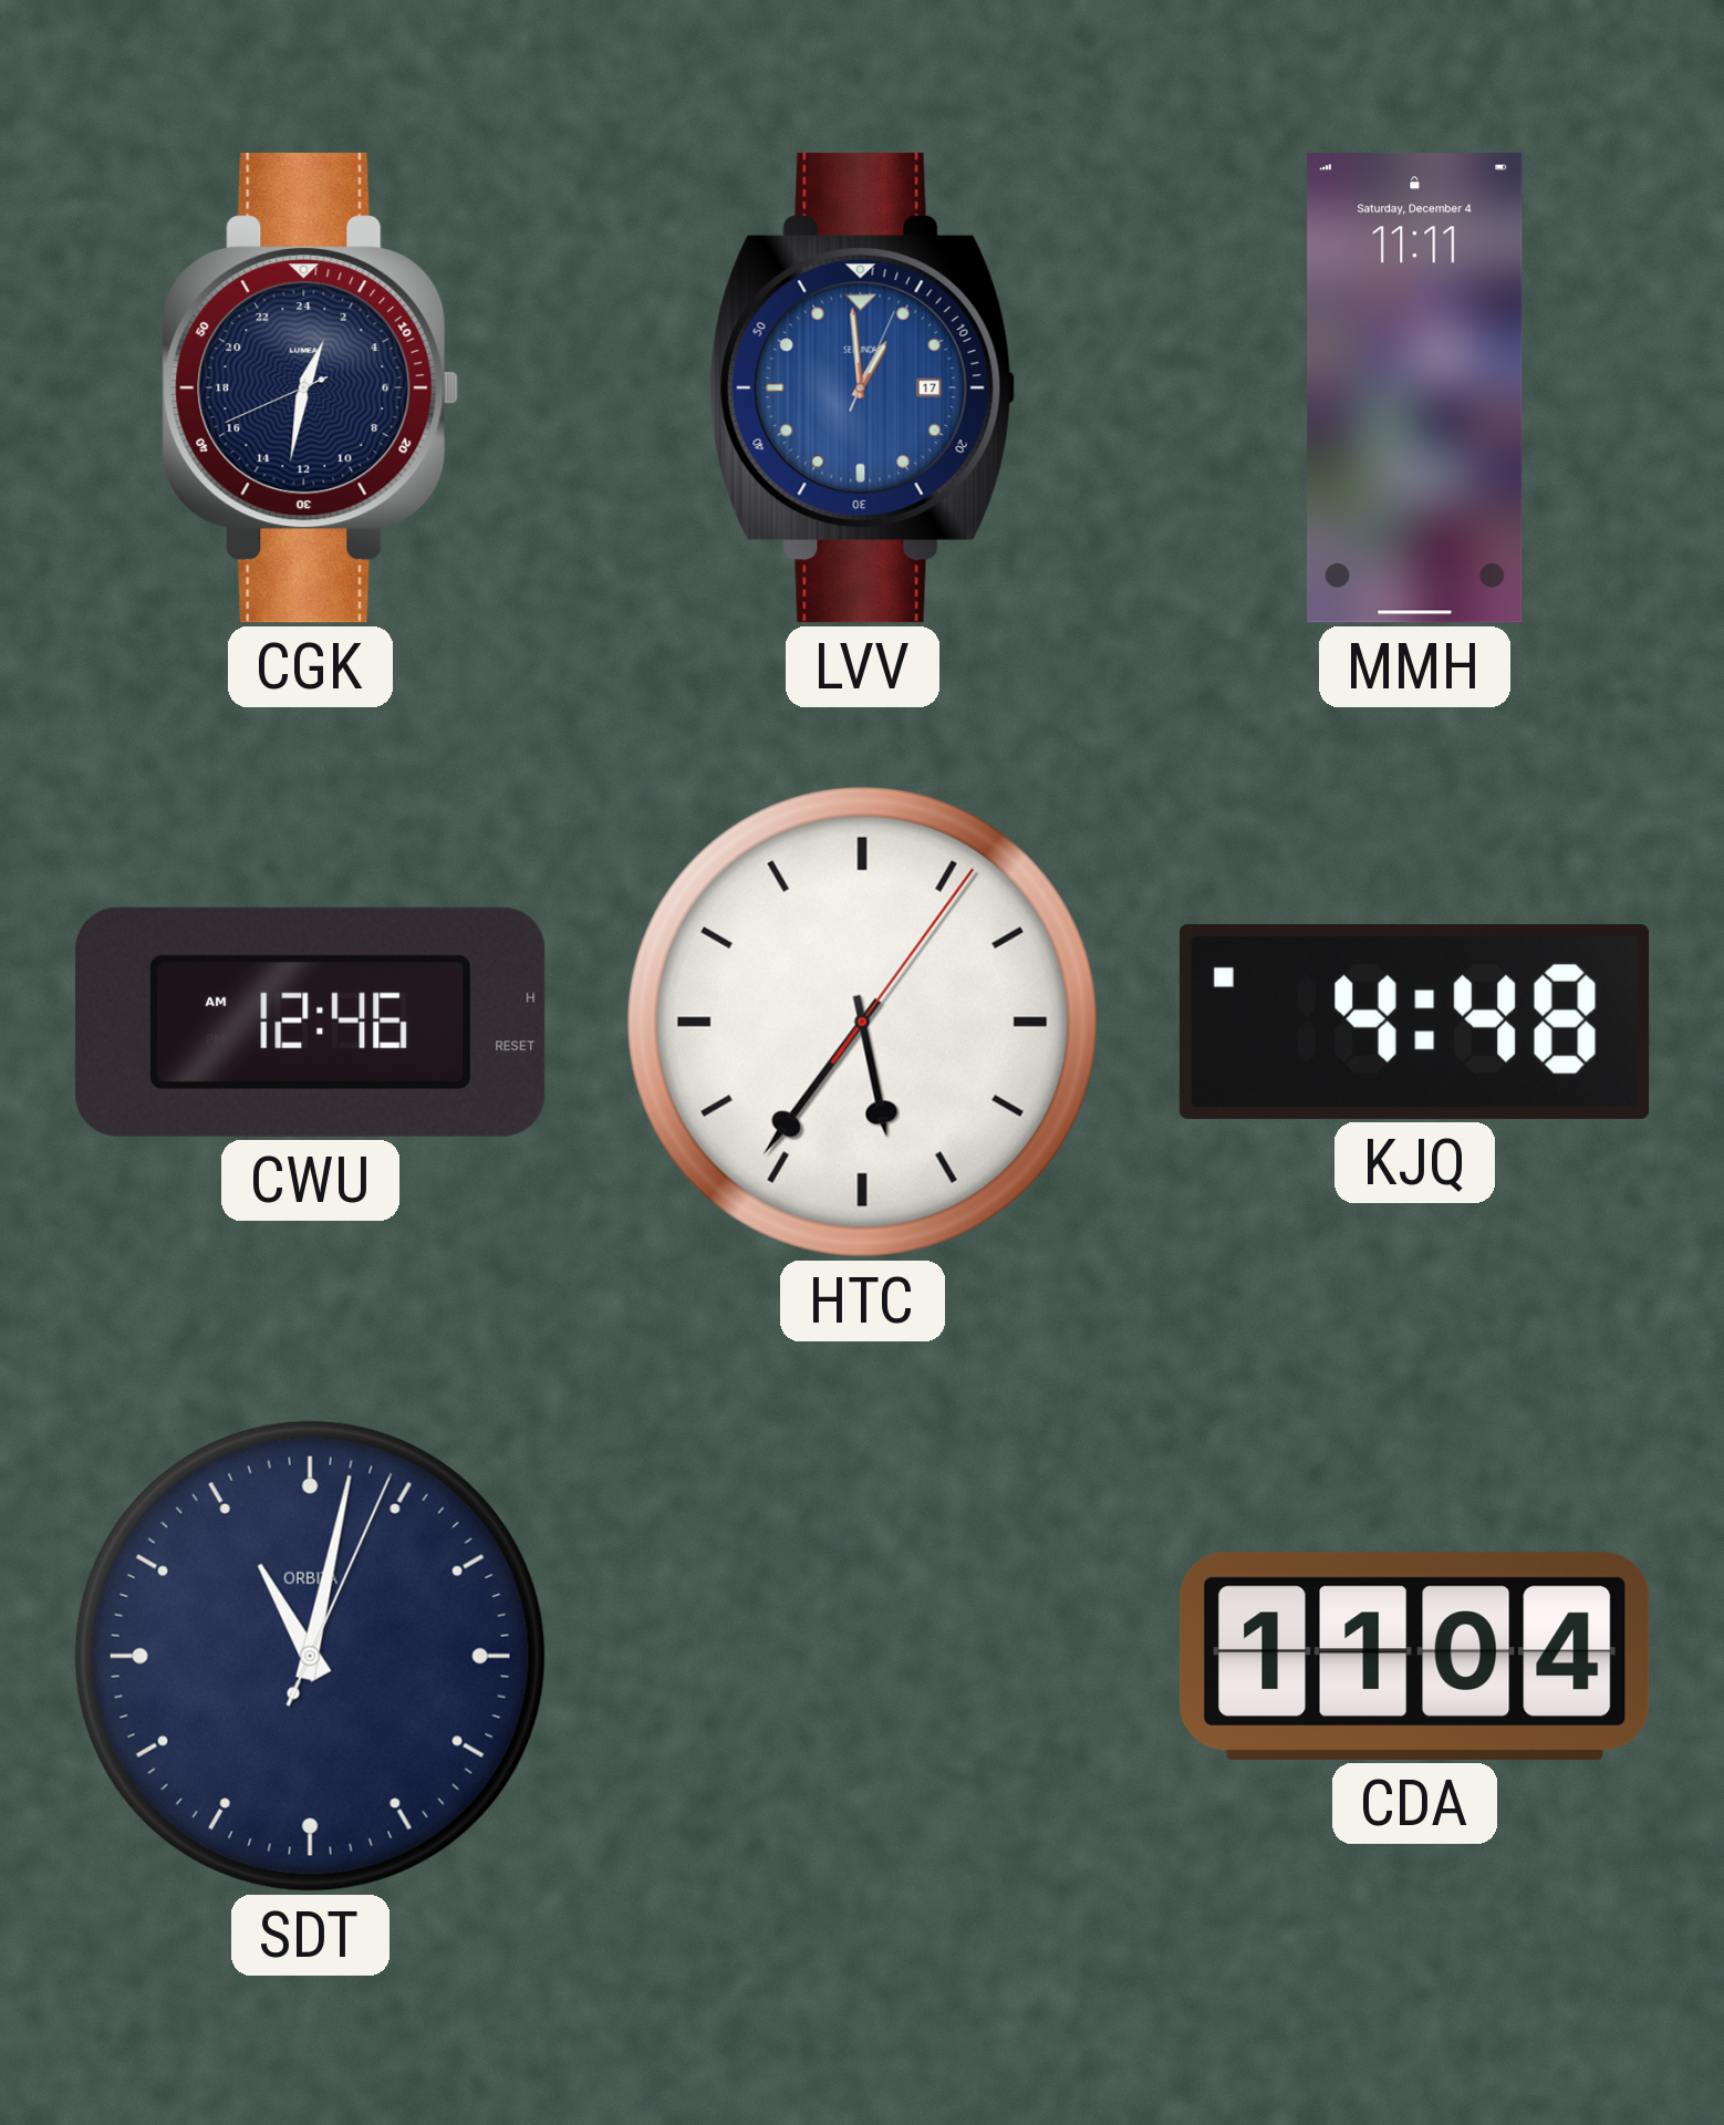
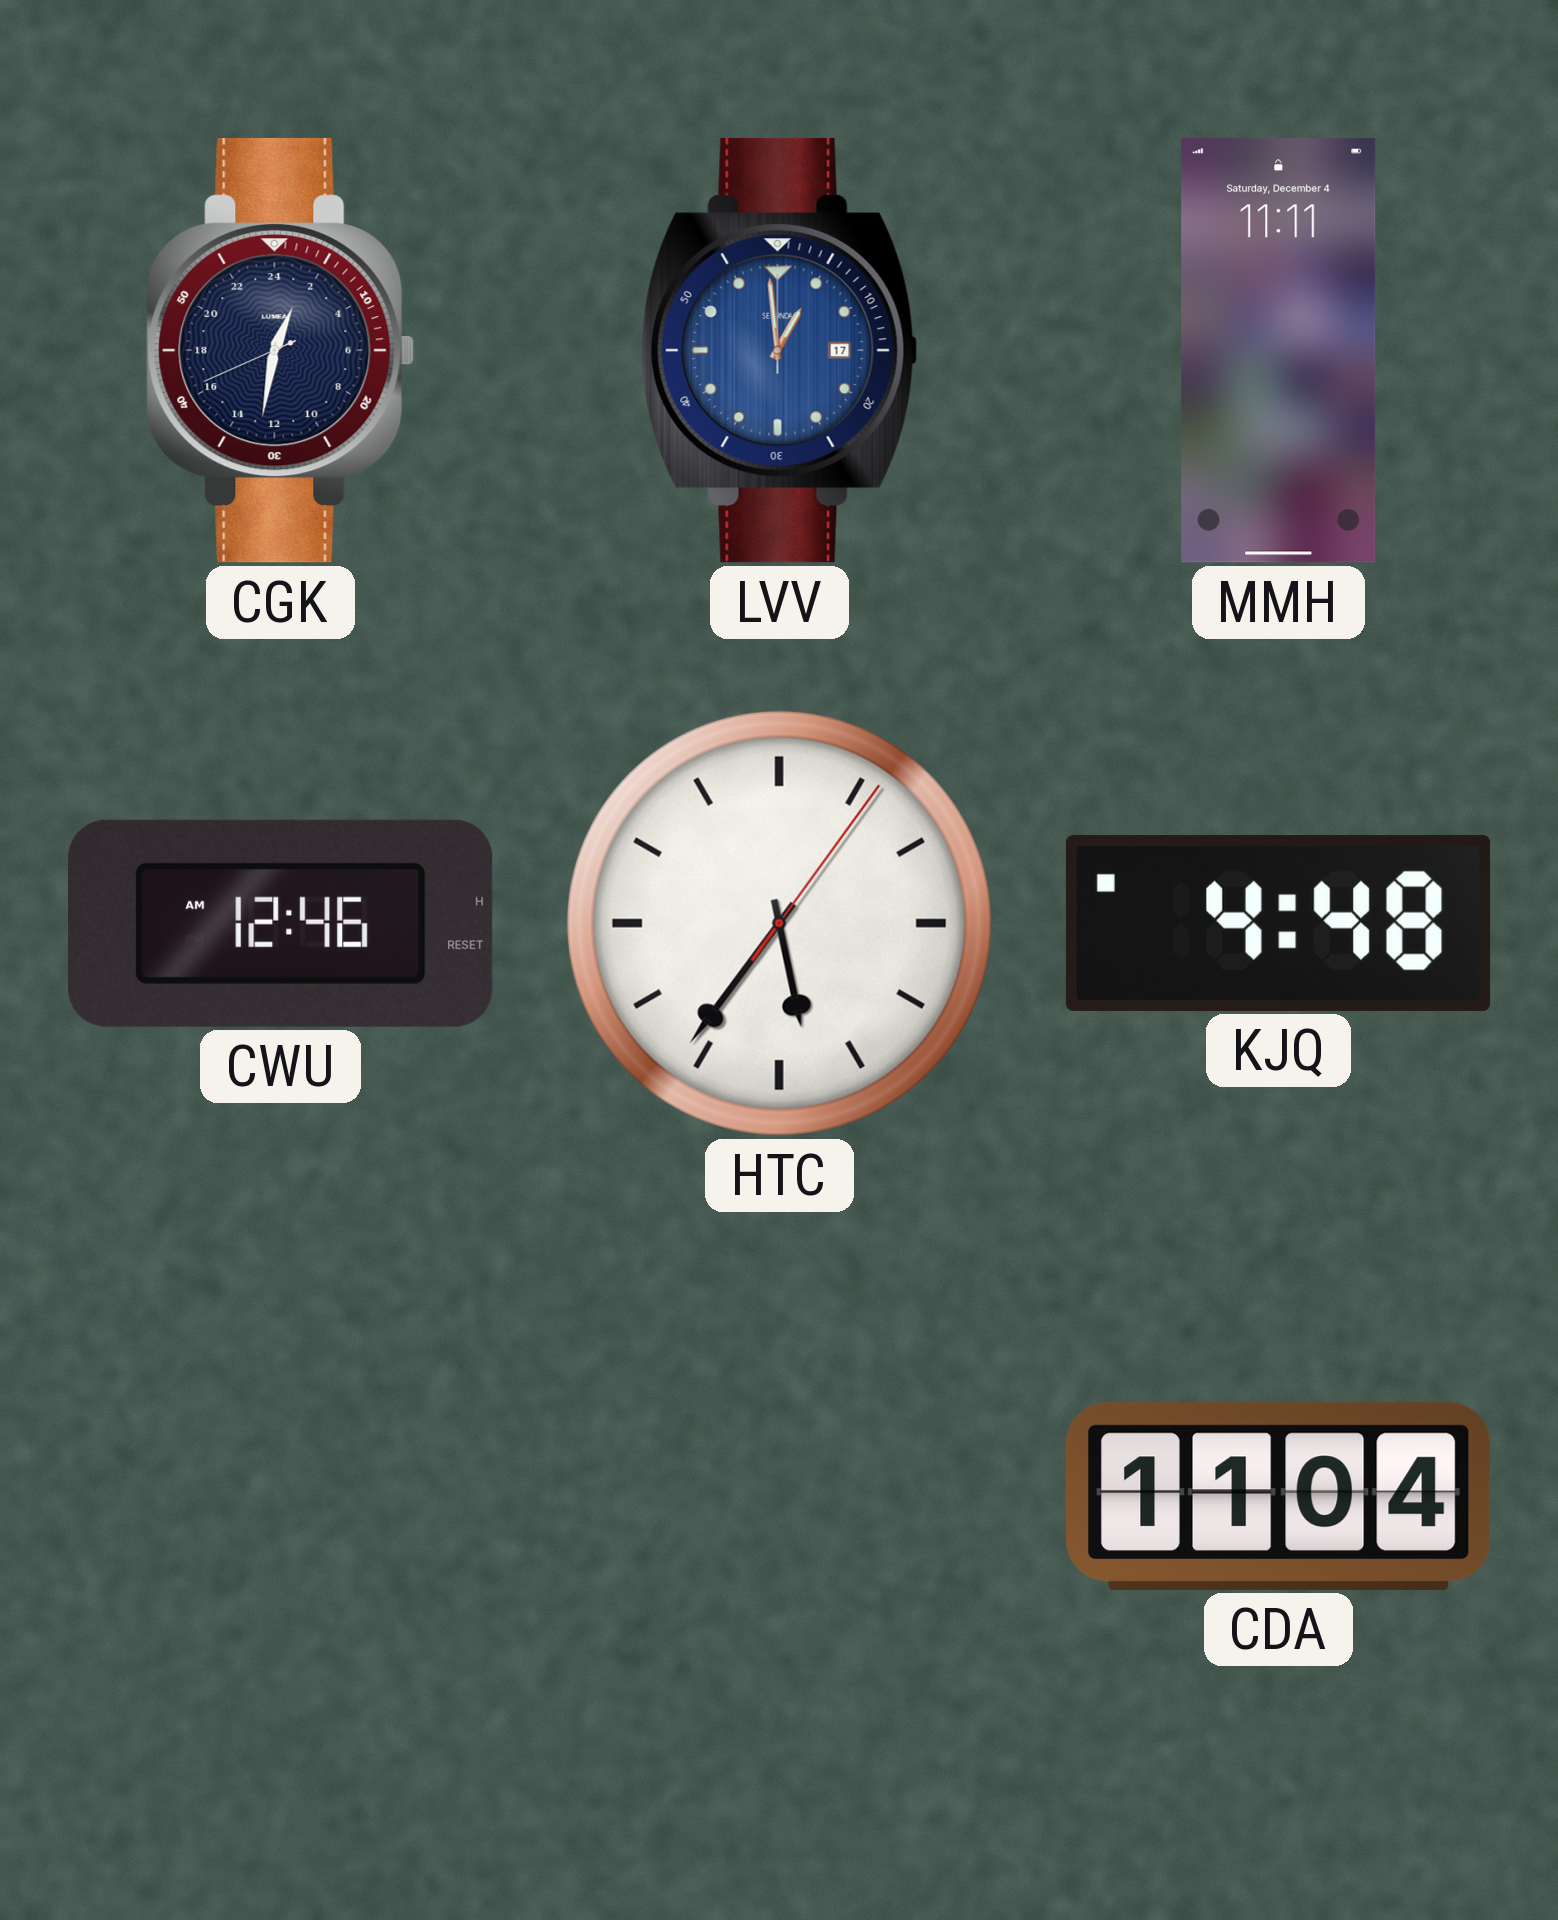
LVV: 12:59:04 -> 12:59:00 (780, 350)
SDT: 11:02 -> none (310, 1656)
